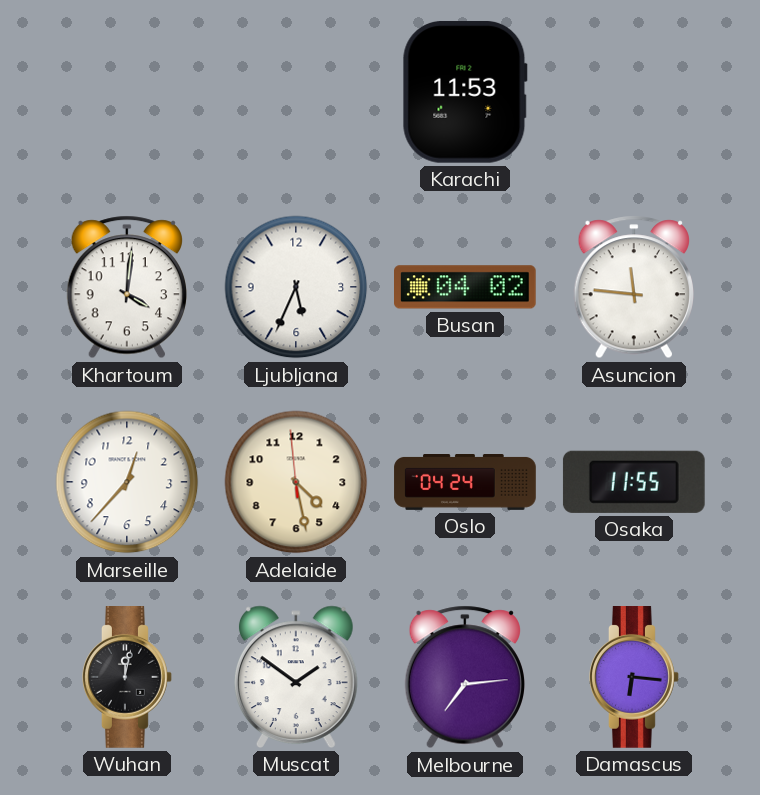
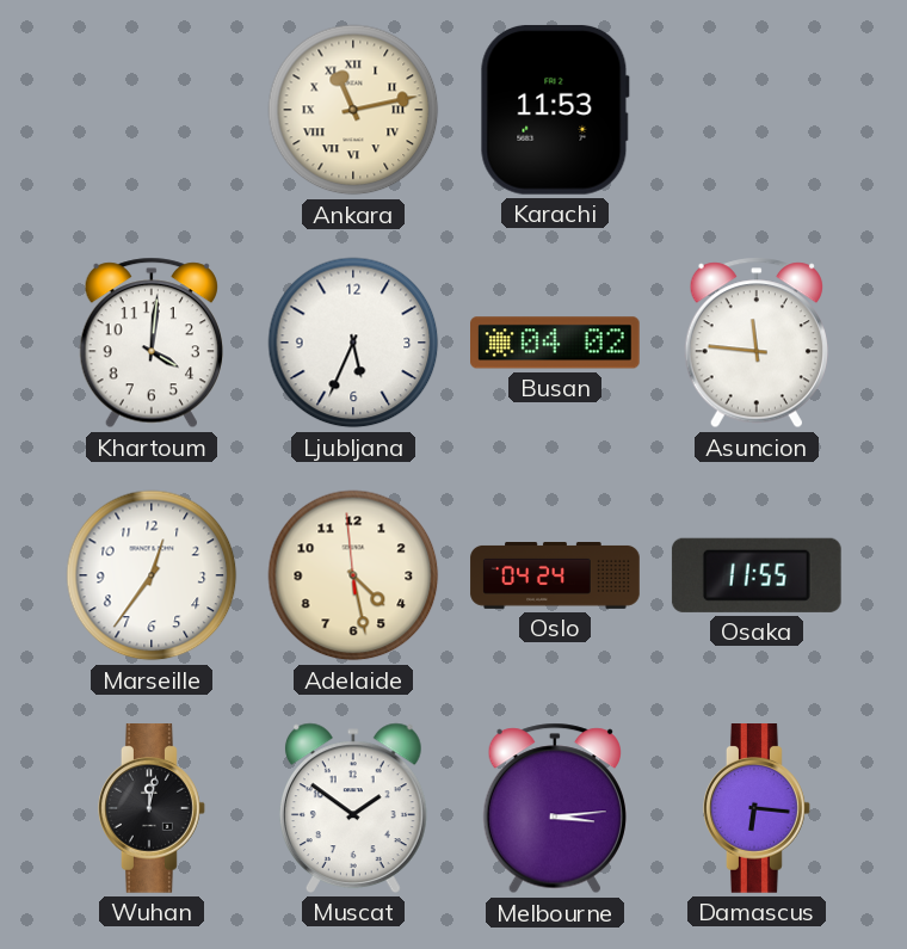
Ankara: none -> 11:13 (353, 110)
Marseille: 12:37 -> 12:36 (152, 575)
Melbourne: 7:14 -> 3:14 (554, 808)
